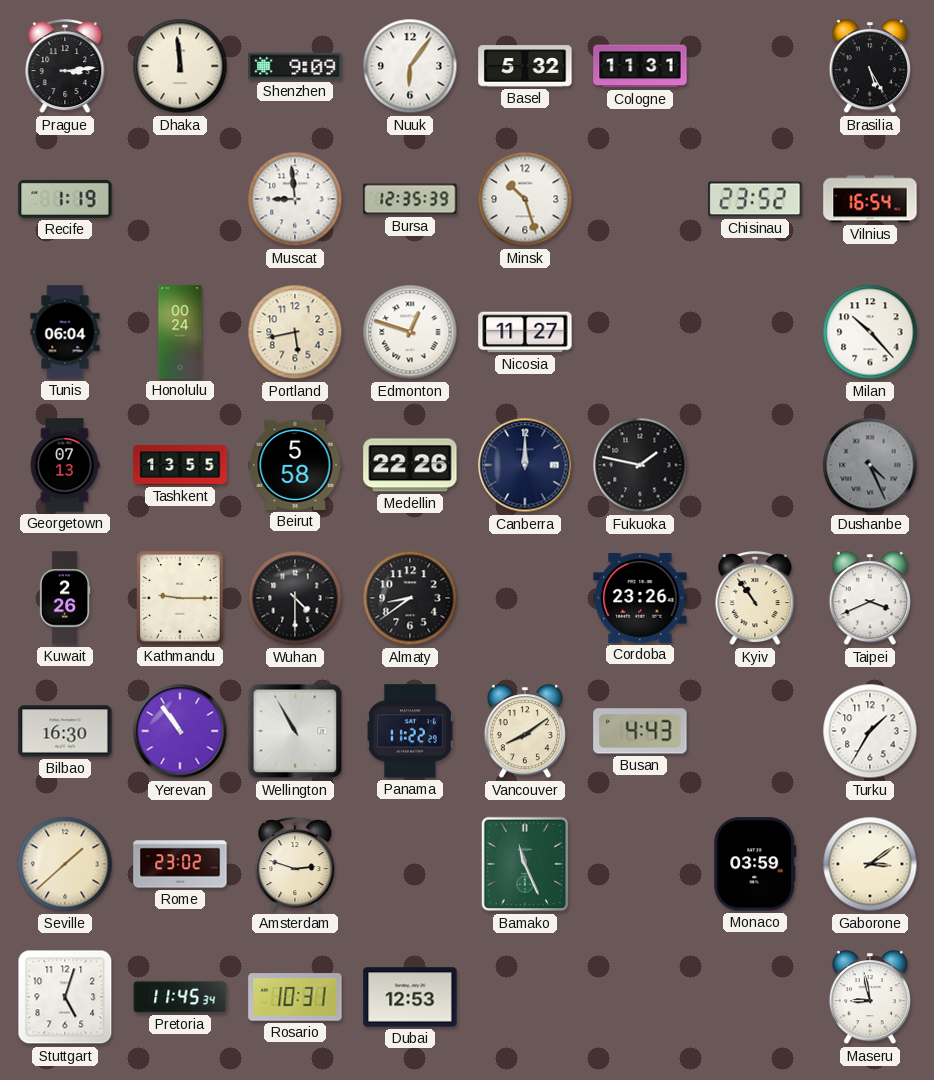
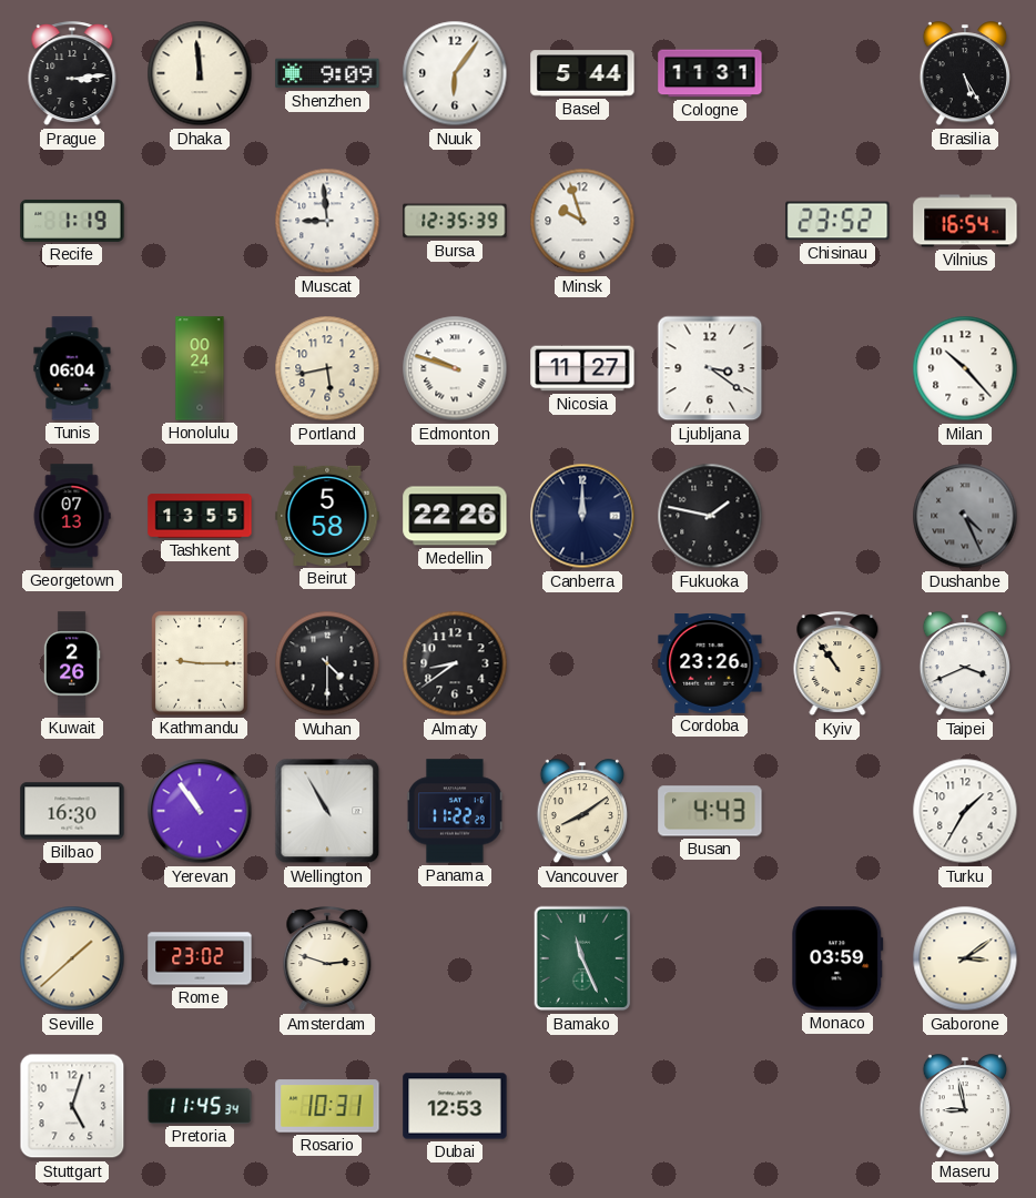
Basel: 5:32 -> 5:44 (582, 73)
Minsk: 10:27 -> 9:57 (582, 221)
Edmonton: 12:48 -> 9:48 (455, 368)
Ljubljana: none -> 3:21 (710, 368)
